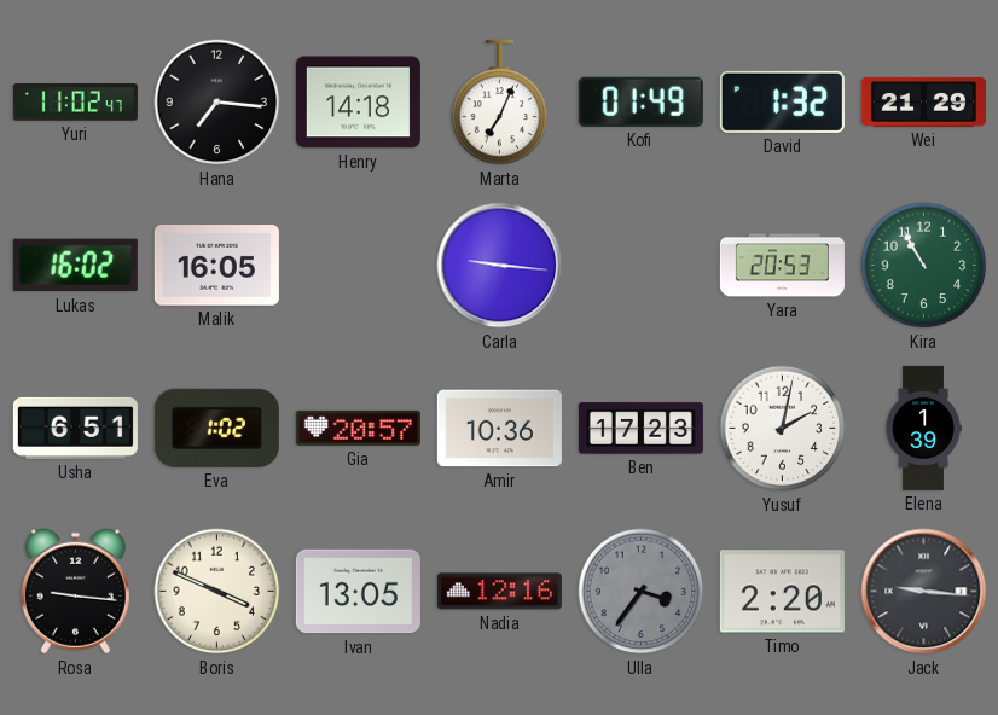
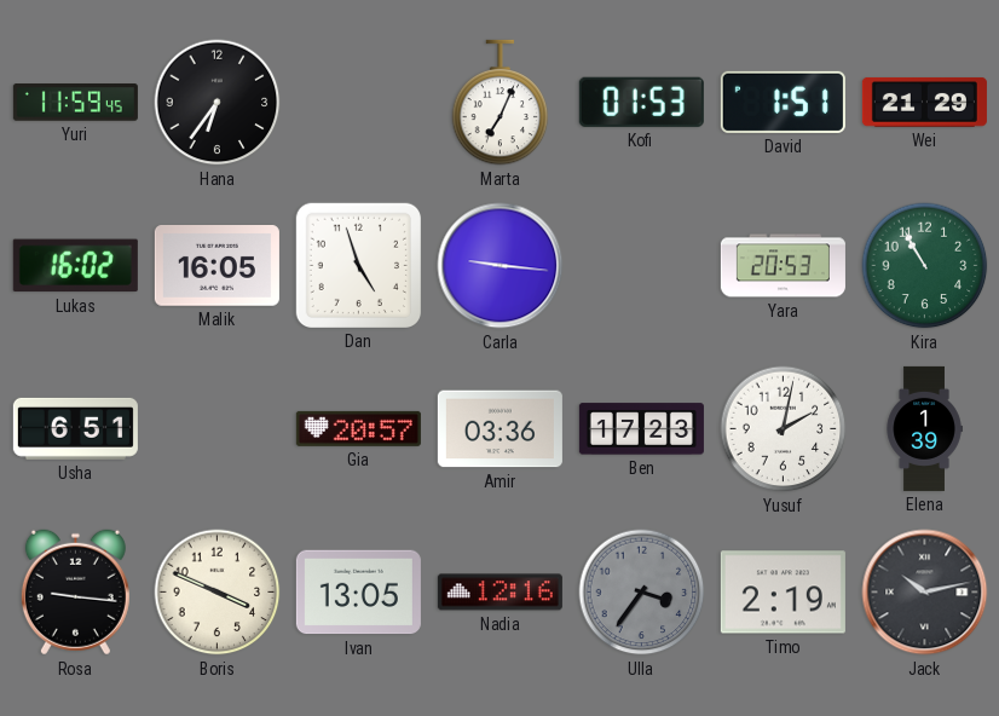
Yuri: 11:02 -> 11:59 (75, 103)
Hana: 7:16 -> 6:36 (218, 103)
Henry: 14:18 -> none (358, 103)
Kofi: 01:49 -> 01:53 (641, 102)
David: 1:32 -> 1:51 (783, 102)
Dan: none -> 4:57 (358, 265)
Eva: 1:02 -> none (216, 428)
Amir: 10:36 -> 03:36 (500, 429)
Timo: 2:20 -> 2:19 (783, 593)
Jack: 9:16 -> 10:13 (925, 593)
